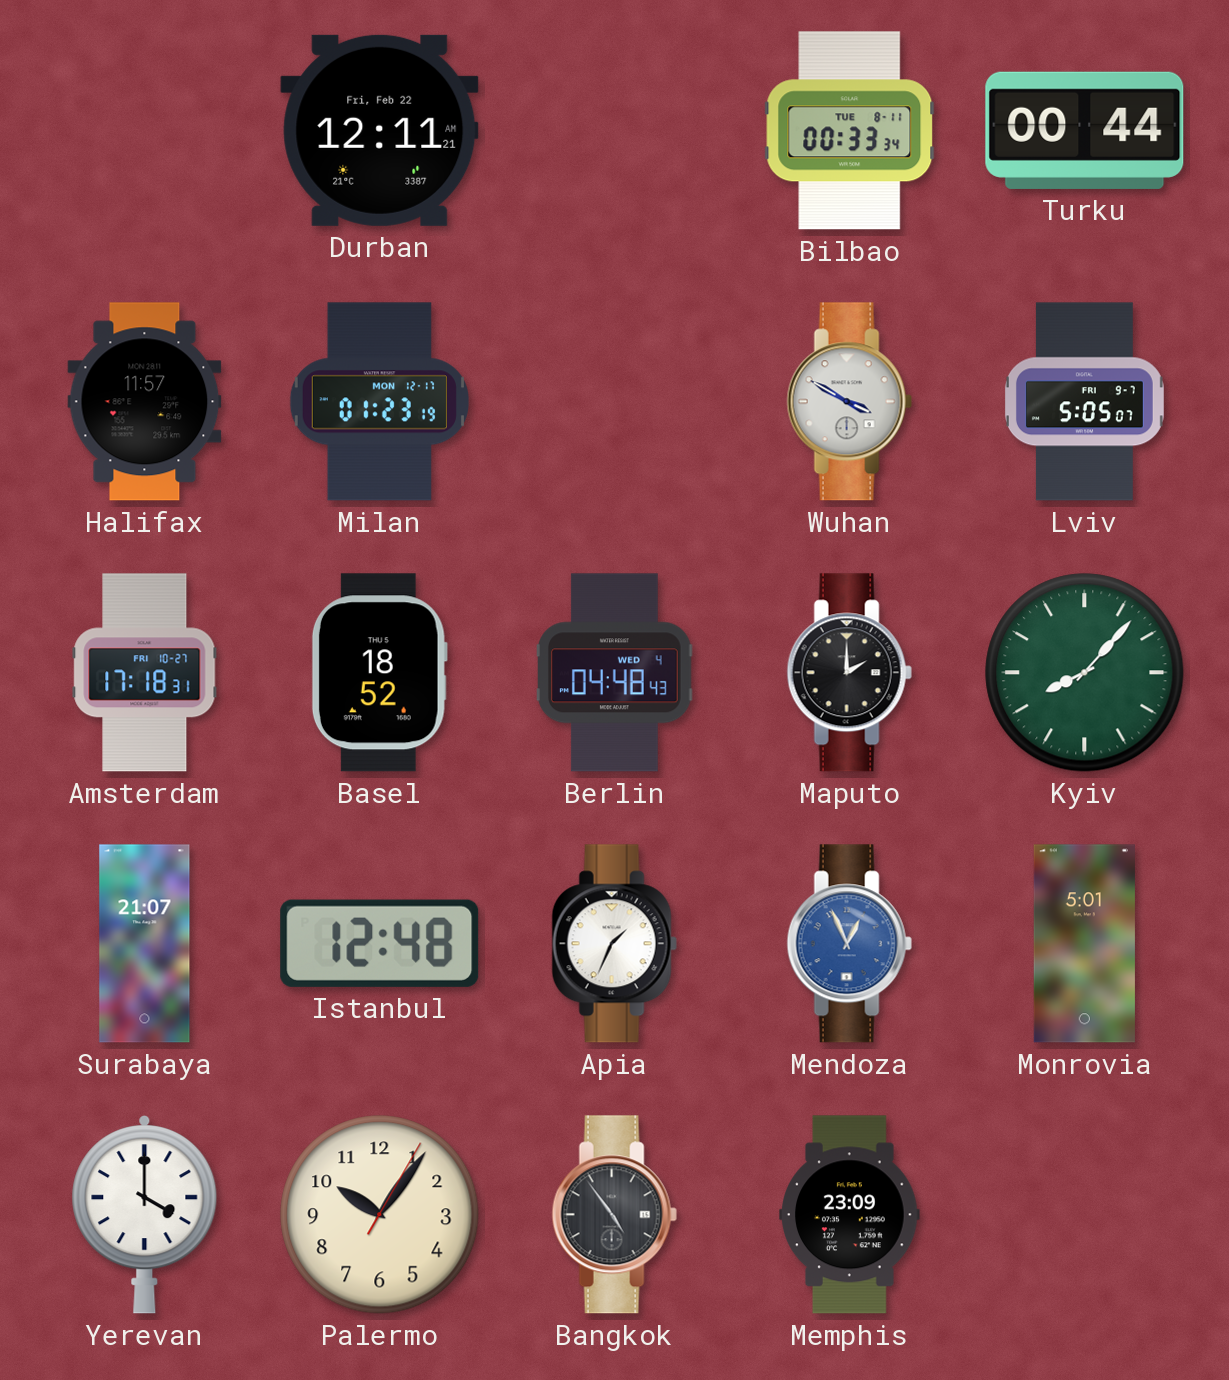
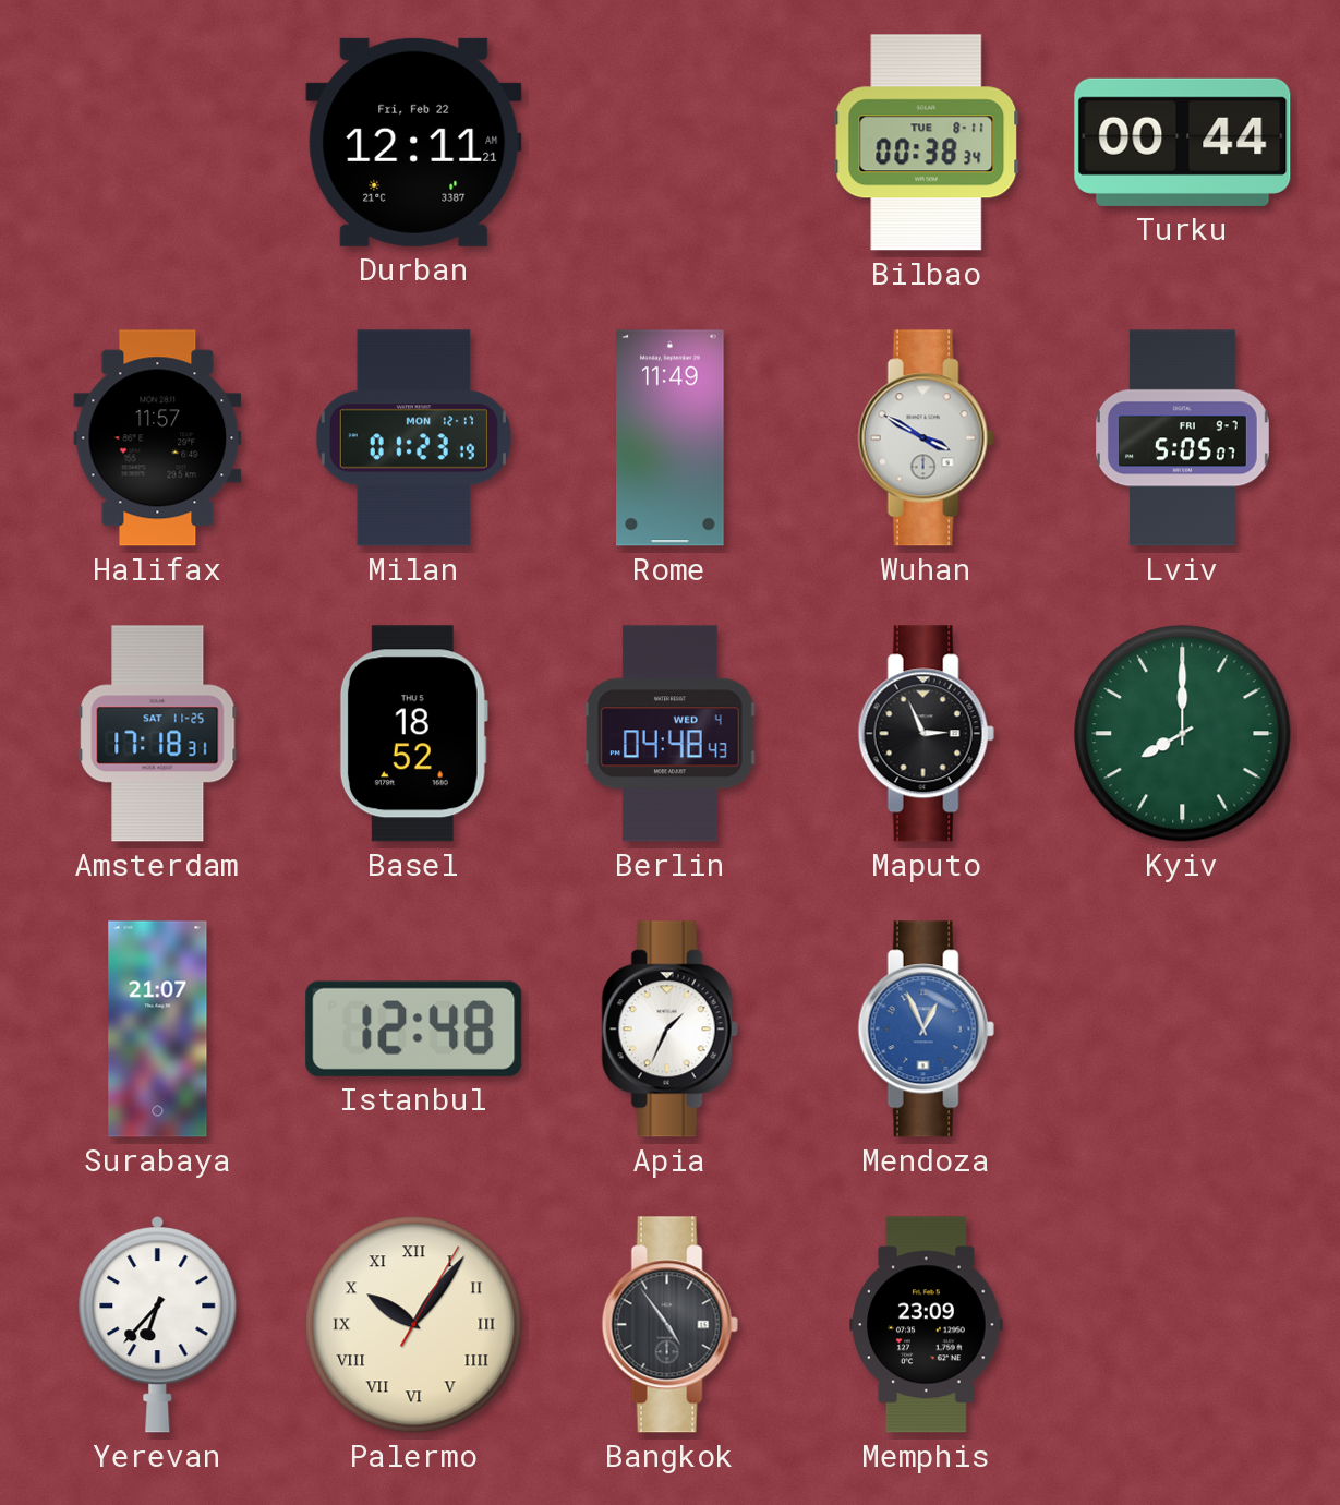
Bilbao: 00:33 -> 00:38 (927, 143)
Rome: none -> 11:49 (671, 438)
Amsterdam date: FRI 10-27 -> SAT 11-25 (158, 734)
Maputo: 2:00 -> 2:56 (926, 734)
Kyiv: 8:07 -> 8:00 (1183, 734)
Monrovia: 5:01 -> none (1084, 944)
Yerevan: 4:00 -> 6:37 (158, 1324)
Palermo numerals: Arabic -> Roman (414, 1325)
